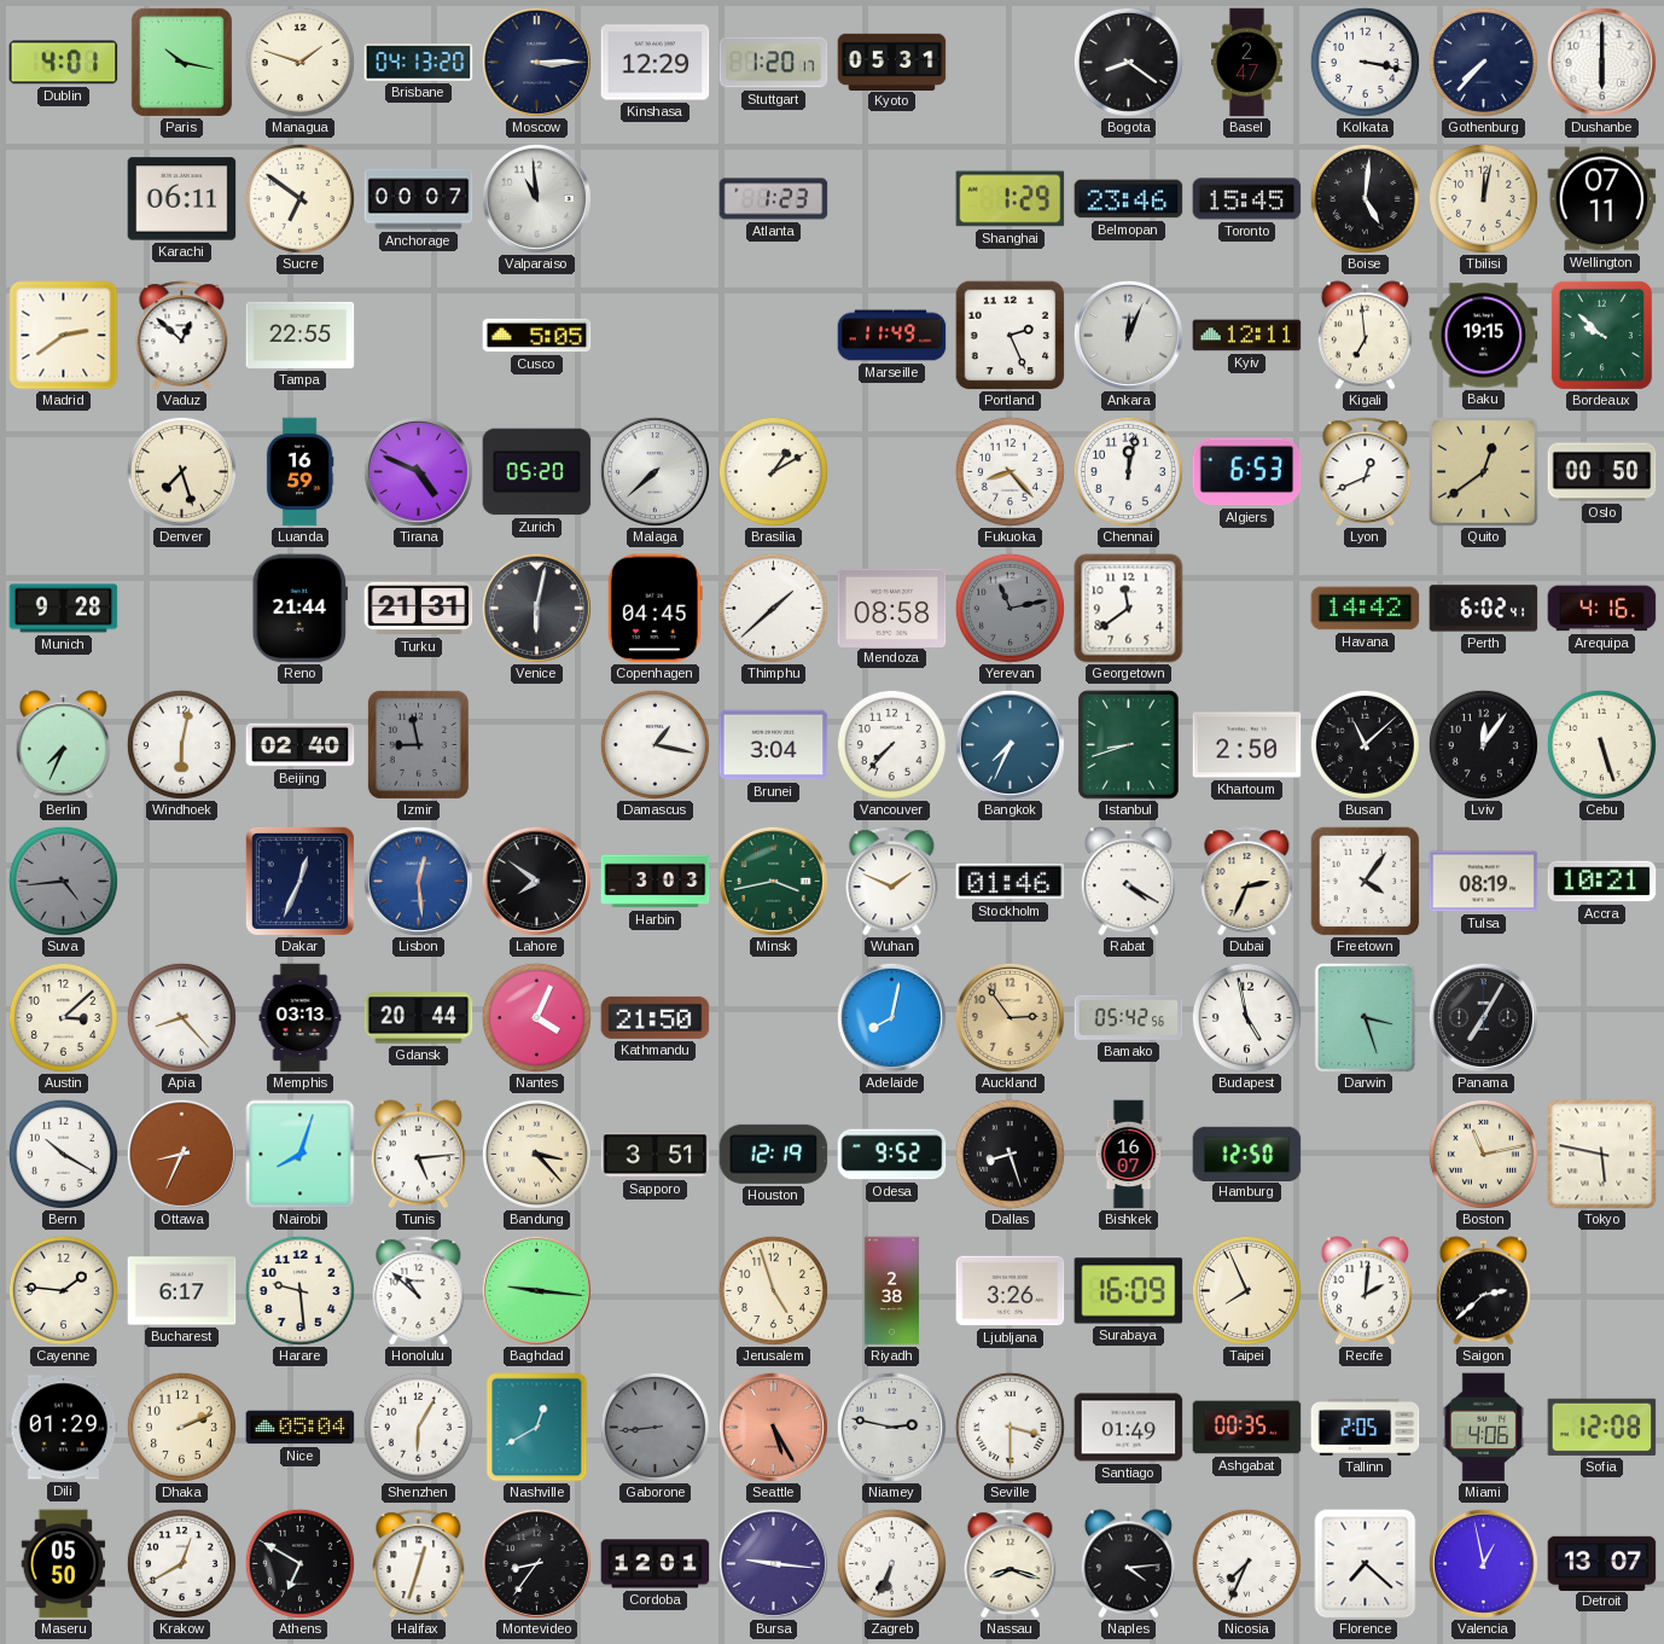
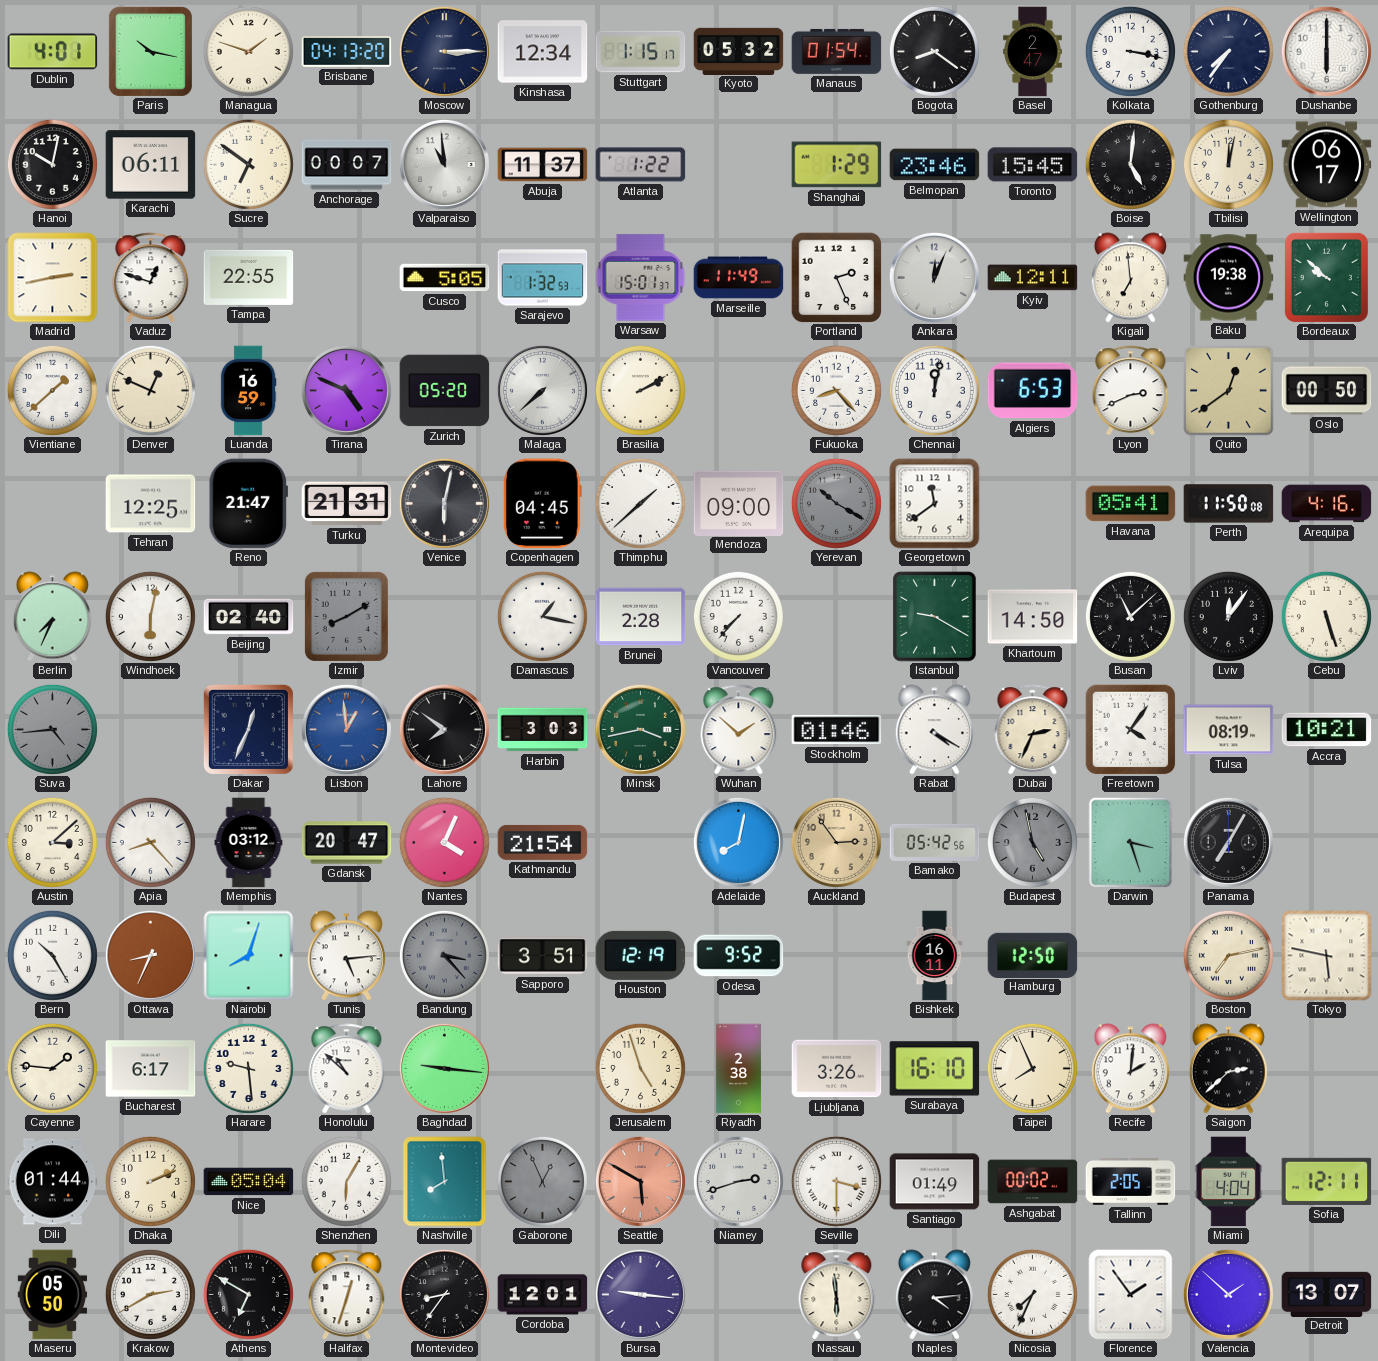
Kinshasa: 12:29 -> 12:34 (543, 52)
Stuttgart: 1:20 -> 1:15 (641, 52)
Kyoto: 05:31 -> 05:32 (739, 51)
Manaus: none -> 01:54 (837, 51)
Gothenburg: 7:37 -> 7:36 (1228, 51)
Hanoi: none -> 10:02 (52, 164)
Abuja: none -> 11:37 (543, 165)
Atlanta: 1:23 -> 1:22 (641, 165)
Wellington: 07:11 -> 06:17 (1327, 165)
Madrid: 2:39 -> 2:43 (53, 278)
Vaduz: 12:52 -> 12:48 (151, 278)
Sarajevo: none -> 1:32 (543, 278)
Warsaw: none -> 15:01 (641, 278)
Baku: 19:15 -> 19:38 (1229, 278)
Vientiane: none -> 1:38 (52, 390)
Denver: 7:27 -> 12:49 (150, 390)
Brasilia: 1:10 -> 2:10 (640, 390)
Lyon: 12:41 -> 2:41 (1131, 391)
Munich: 9:28 -> none (64, 609)
Tehran: none -> 12:25 (151, 504)
Reno: 21:44 -> 21:47 (248, 504)
Mendoza: 08:58 -> 09:00 (739, 503)
Yerevan: 11:13 -> 10:20 (836, 503)
Havana: 14:42 -> 05:41 (1131, 504)
Perth: 6:02 -> 11:50 (1229, 504)
Izmir: 8:58 -> 8:10 (346, 616)
Brunei: 3:04 -> 2:28 (641, 617)
Bangkok: 7:34 -> none (1010, 744)
Istanbul: 8:42 -> 9:20 (935, 617)
Khartoum: 2:50 -> 14:50 (1033, 617)
Lisbon: 12:29 -> 12:59 (346, 729)
Wuhan: 1:49 -> 1:52 (739, 730)
Memphis: 03:13 -> 03:12 (249, 843)
Gdansk: 20:44 -> 20:47 (347, 843)
Kathmandu: 21:50 -> 21:54 (543, 842)
Budapest dial: white -> grey (1032, 842)
Bern: 10:20 -> 10:25 (52, 955)
Bandung dial: cream -> grey (444, 955)
Dallas: 8:27 -> none (1010, 1154)
Bishkek: 16:07 -> 16:11 (935, 956)
Boston: 11:13 -> 7:13 (1228, 955)
Surabaya: 16:09 -> 16:10 (935, 1069)
Dili: 01:29 -> 01:44 (53, 1182)
Nashville: 12:40 -> 7:59 (445, 1182)
Gaborone: 8:44 -> 12:56 (542, 1181)
Seattle: 5:25 -> 5:50 (640, 1181)
Niamey: 2:47 -> 2:42 (738, 1181)
Ashgabat: 00:35 -> 00:02 (1033, 1182)
Miami: 4:06 -> 4:04 (1229, 1182)
Sofia: 12:08 -> 12:11 (1327, 1181)
Krakow: 12:40 -> 2:40 (150, 1294)
Zagreb: 6:34 -> none (891, 1563)
Nassau: 8:18 -> 5:59 (837, 1295)
Florence: 7:22 -> 1:54 (1131, 1295)
Valencia: 12:58 -> 1:52 (1228, 1294)
